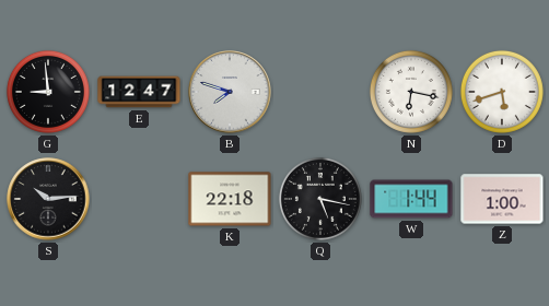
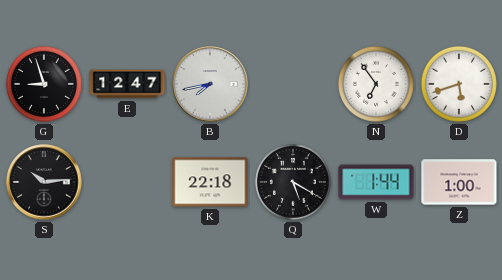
G: 8:59 -> 8:57 (44, 84)
B: 7:48 -> 7:43 (210, 84)
N: 6:17 -> 6:54 (376, 84)
Q: 5:17 -> 5:20 (293, 182)
